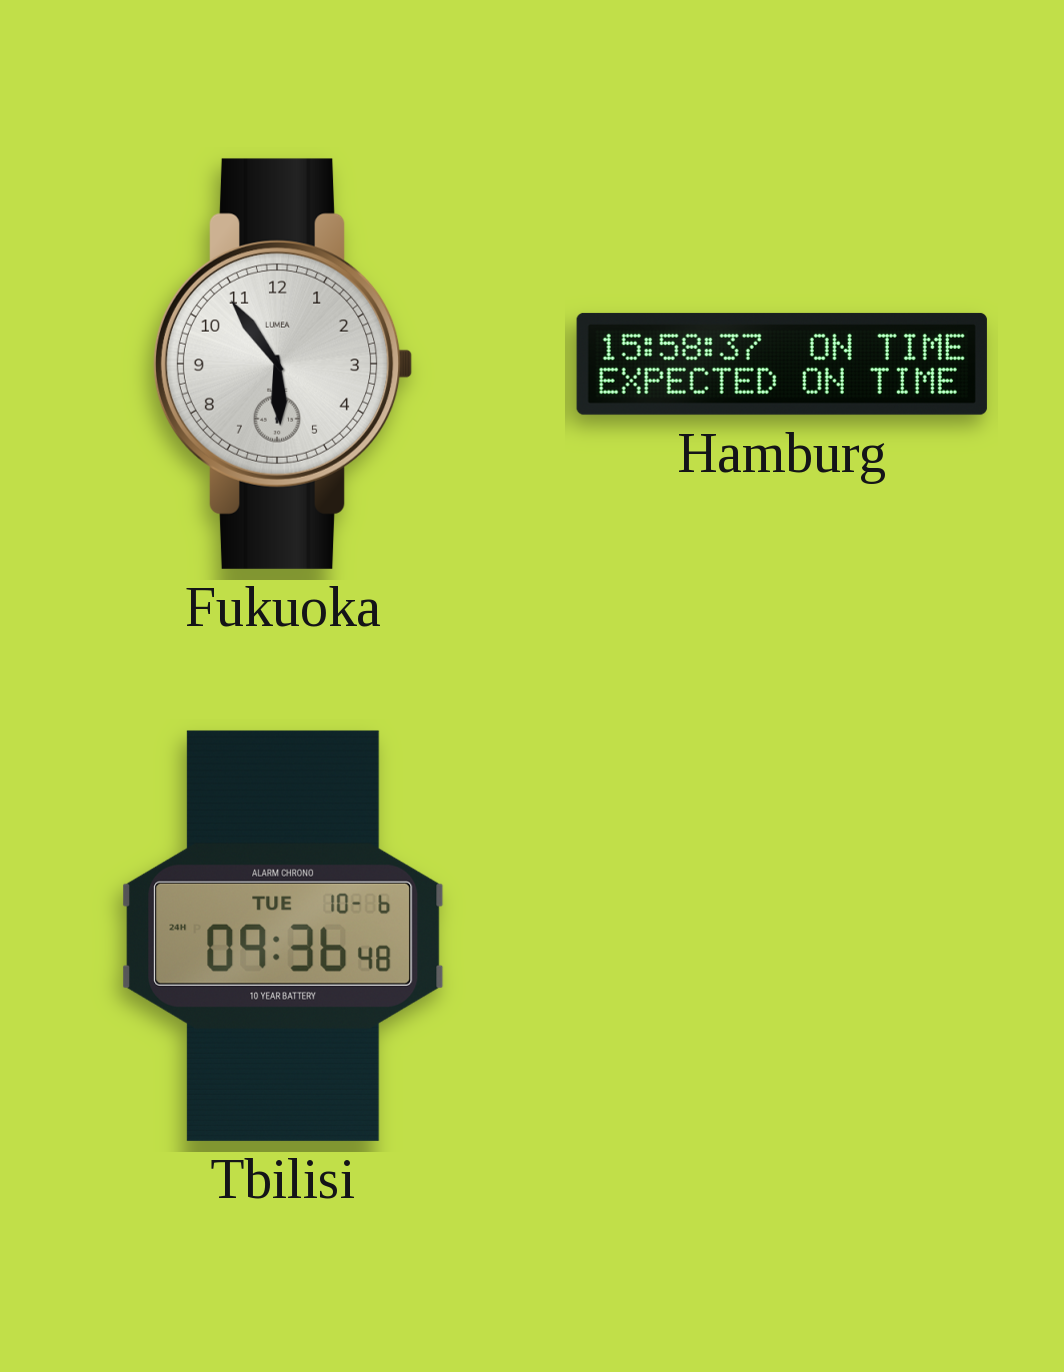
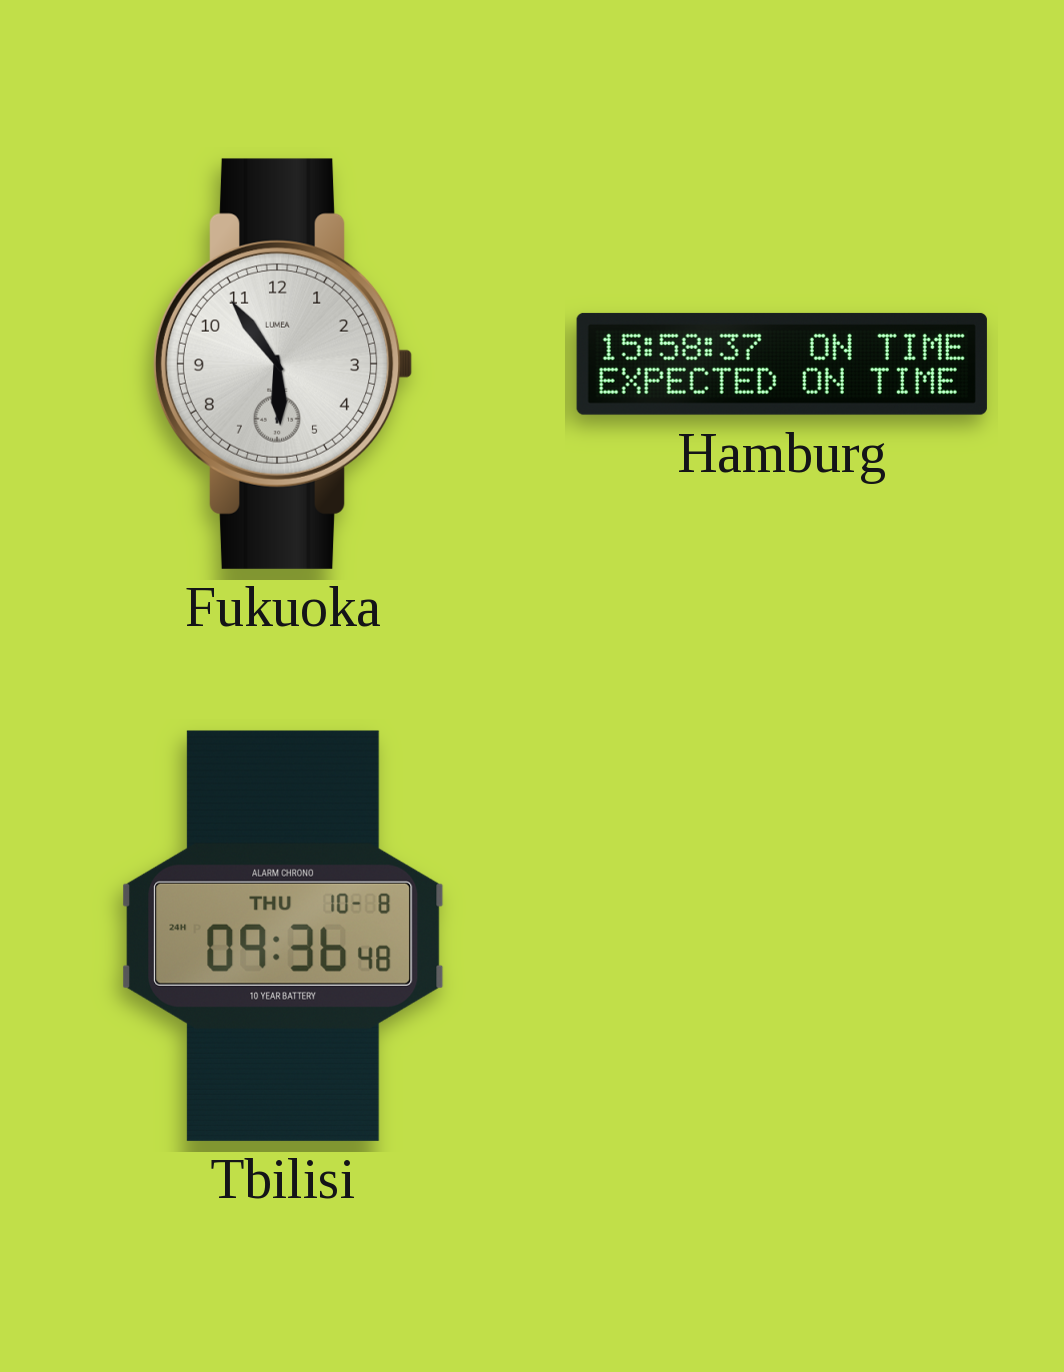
Tbilisi date: TUE 10-6 -> THU 10-8 (283, 936)
